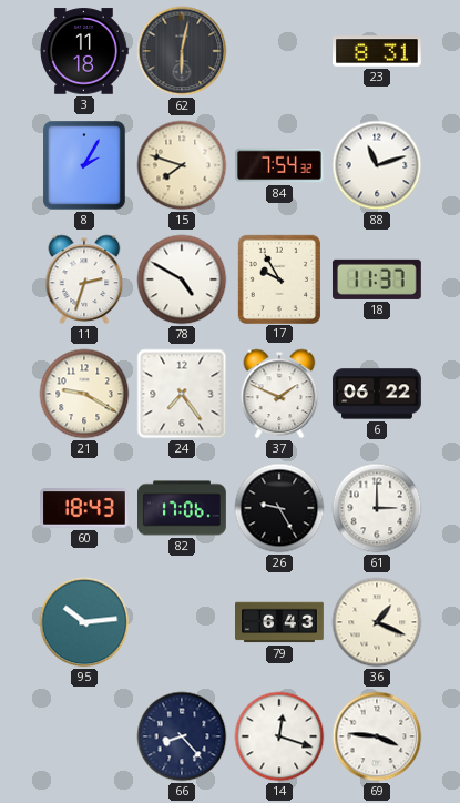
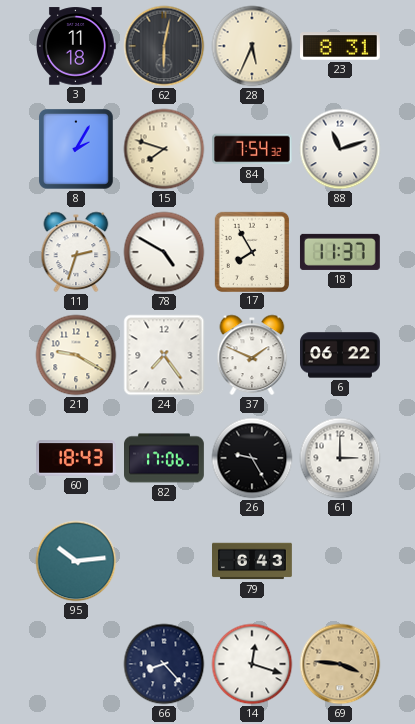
28: none -> 5:34 (252, 46)
17: 9:55 -> 7:55 (251, 251)
36: 1:19 -> none (377, 622)
69 dial: white -> champagne (340, 664)
